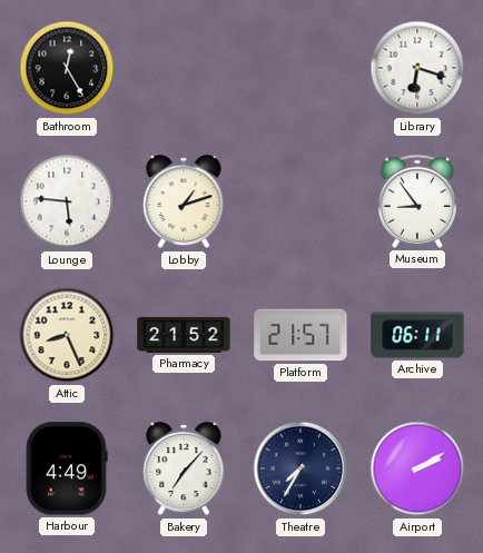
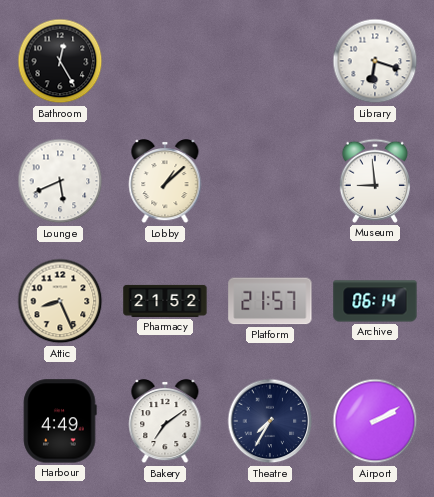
Lounge: 5:46 -> 5:41 (60, 181)
Lobby: 1:12 -> 1:08 (165, 182)
Museum: 8:54 -> 8:59 (375, 181)
Archive: 06:11 -> 06:14 (375, 301)
Bakery: 7:07 -> 7:09 (165, 422)
